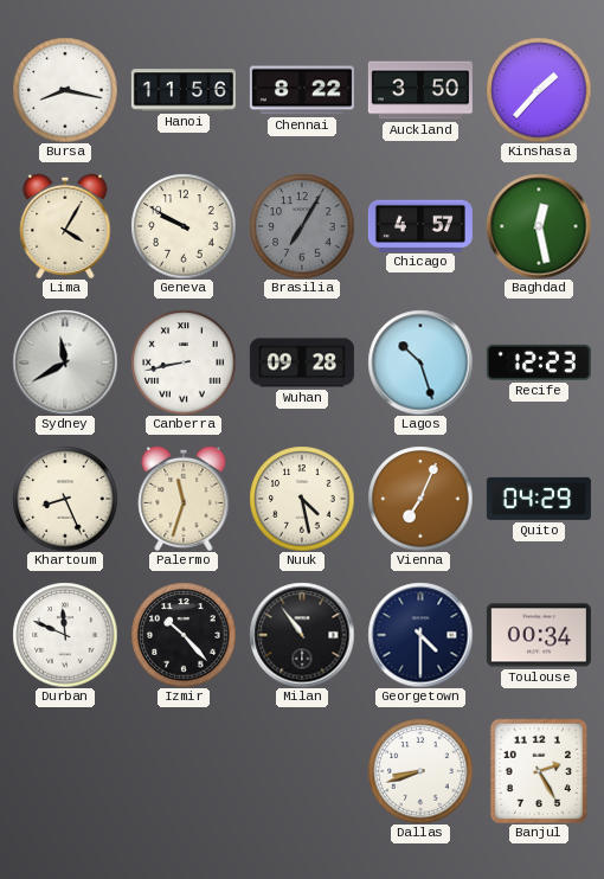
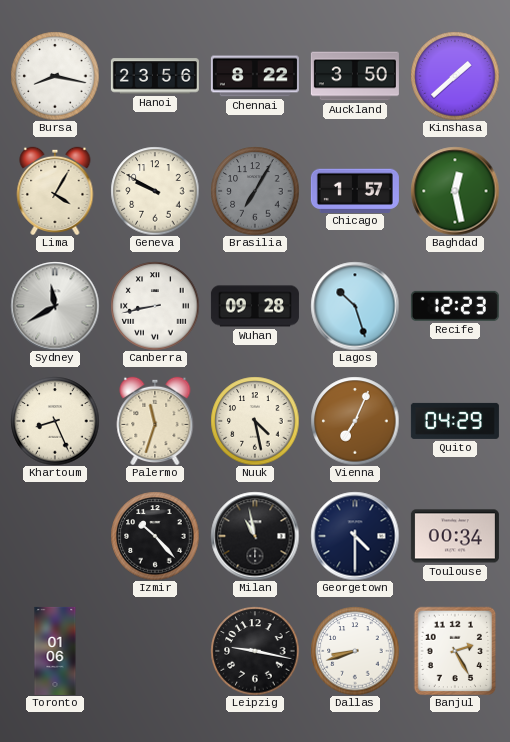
Hanoi: 11:56 -> 23:56 (155, 76)
Kinshasa: 1:37 -> 1:38 (455, 76)
Chicago: 4:57 -> 1:57 (355, 190)
Durban: 11:49 -> none (65, 635)
Milan: 10:54 -> 10:58 (255, 536)
Toronto: none -> 01:06 (55, 651)
Leipzig: none -> 9:17 (255, 651)
